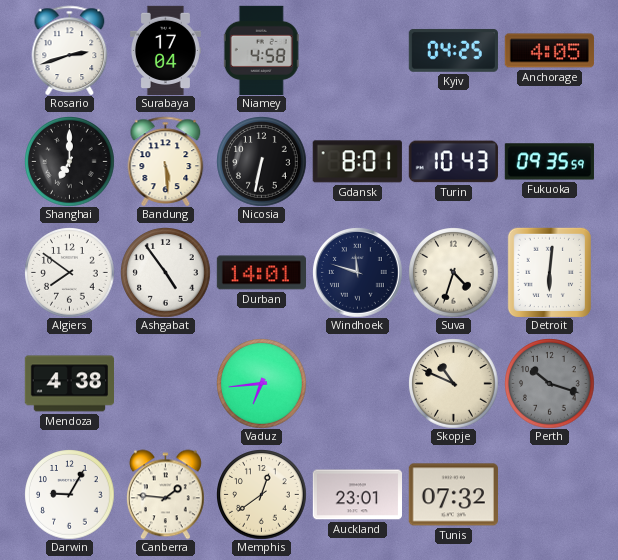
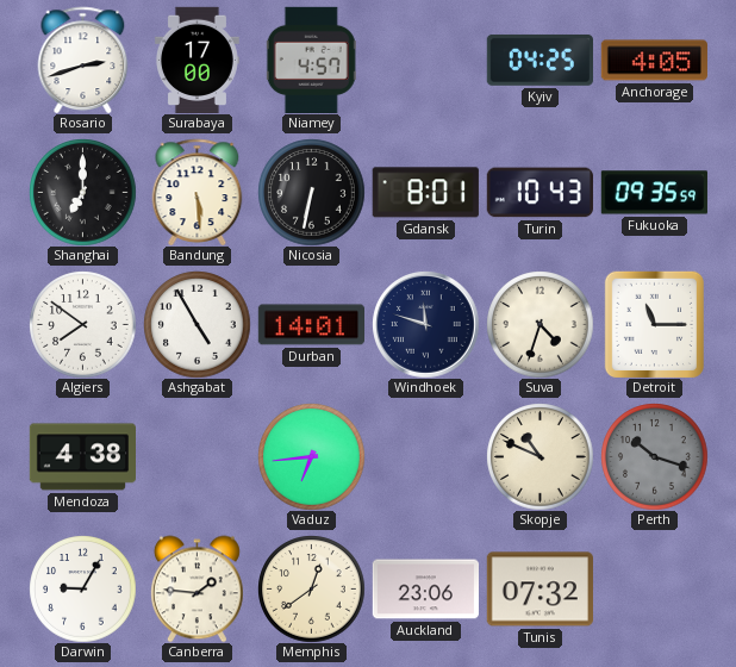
Surabaya: 17:04 -> 17:00 (197, 60)
Niamey: 4:58 -> 4:57 (311, 60)
Ashgabat: 4:54 -> 4:55 (197, 324)
Detroit: 6:01 -> 11:15 (654, 324)
Auckland: 23:01 -> 23:06 (425, 590)
